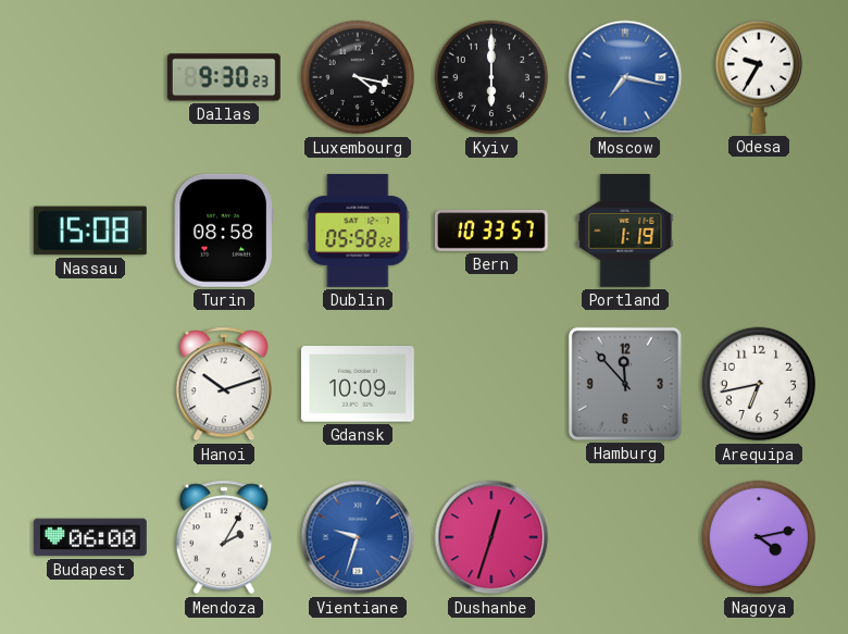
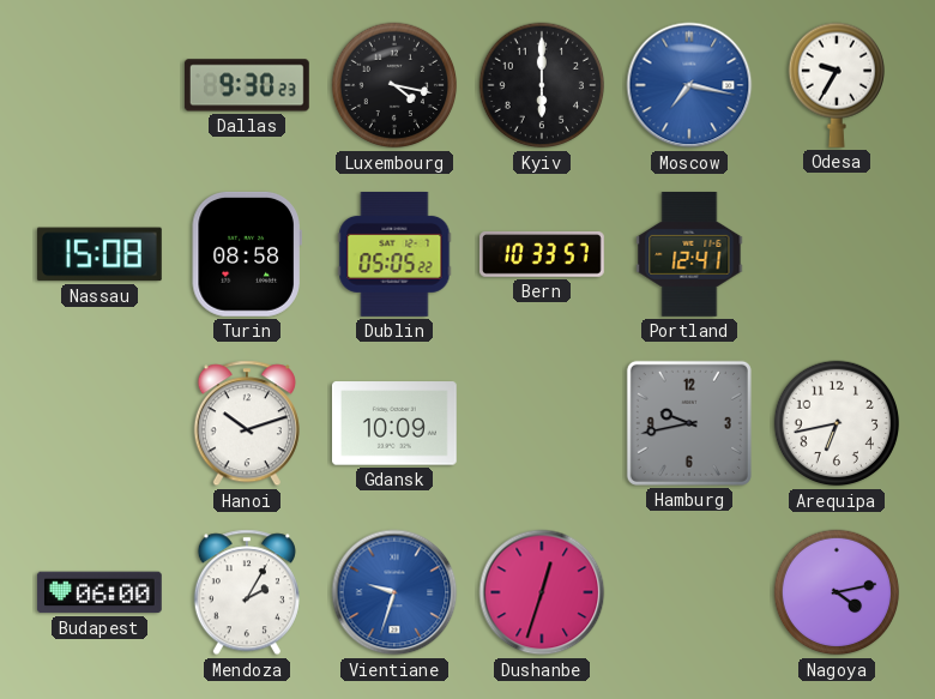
Dublin: 05:58 -> 05:05 (394, 254)
Portland: 1:19 -> 12:41 (689, 254)
Hamburg: 11:53 -> 9:43 (689, 423)
